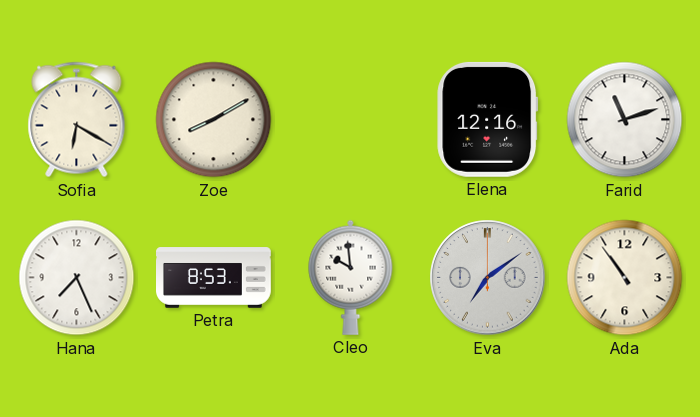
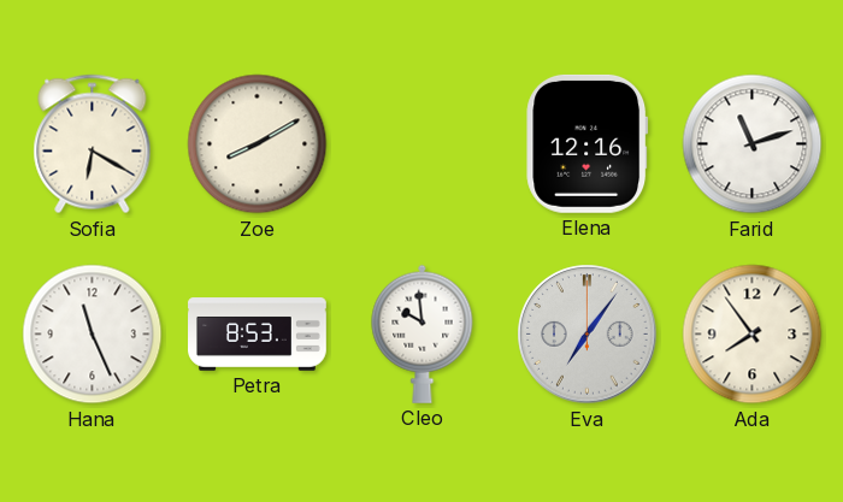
Hana: 7:26 -> 11:26 (93, 335)
Eva: 7:09 -> 7:06 (588, 335)
Ada: 10:54 -> 7:54 (753, 335)
